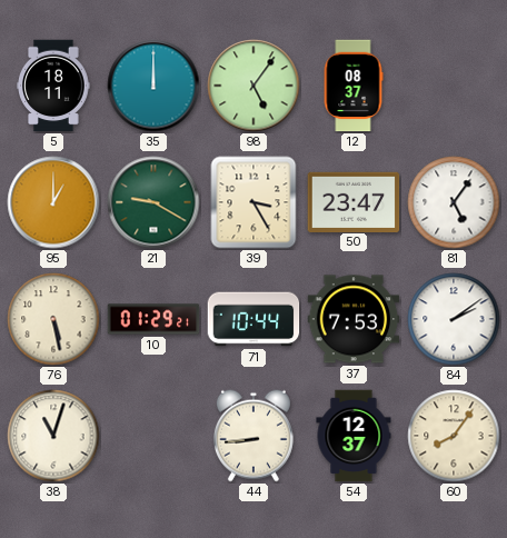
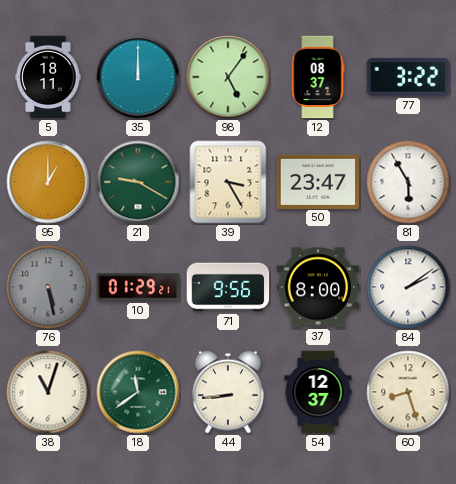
77: none -> 3:22 (408, 77)
81: 5:06 -> 5:55 (408, 182)
76 dial: cream -> grey (48, 287)
71: 10:44 -> 9:56 (228, 287)
37: 7:53 -> 8:00 (318, 287)
18: none -> 11:39 (138, 392)
60: 8:06 -> 8:27 (408, 392)
